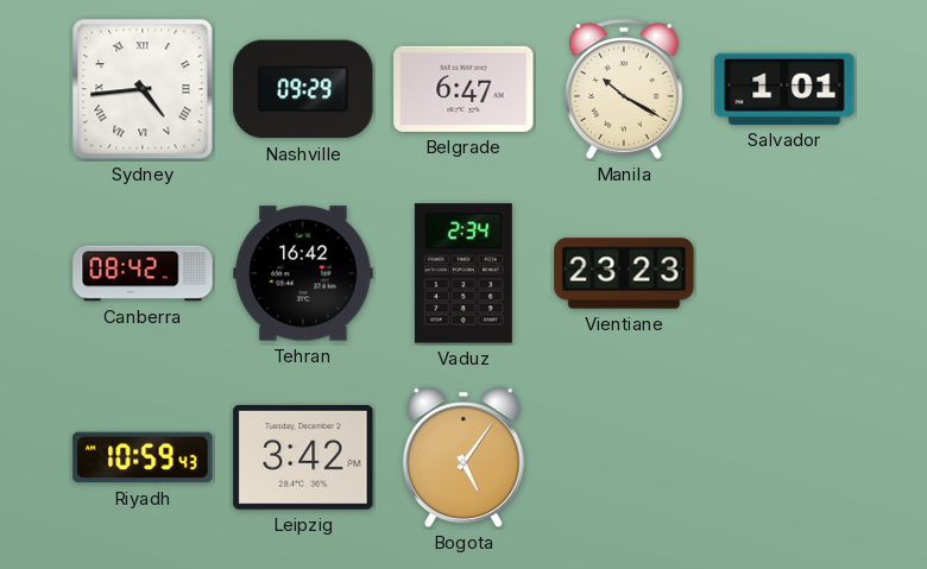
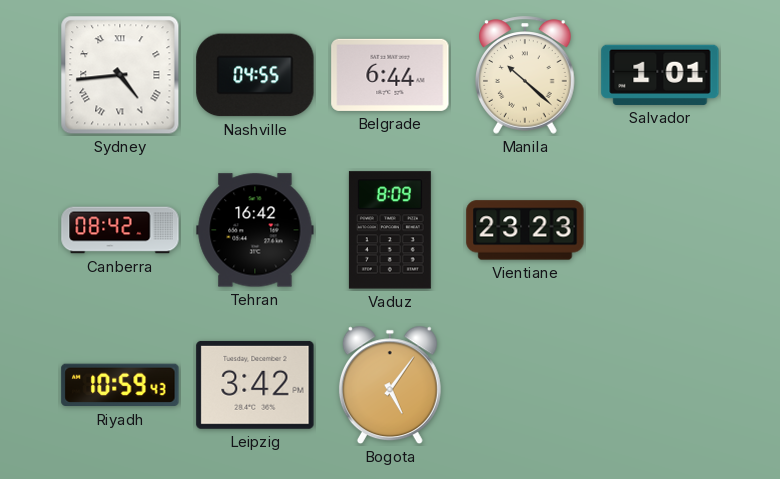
Nashville: 09:29 -> 04:55 (255, 75)
Belgrade: 6:47 -> 6:44 (390, 75)
Manila: 10:20 -> 10:22 (526, 75)
Vaduz: 2:34 -> 8:09 (390, 230)
